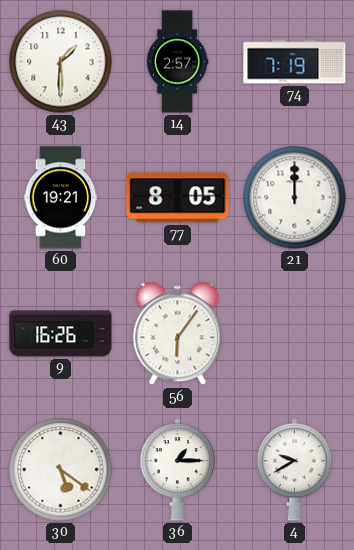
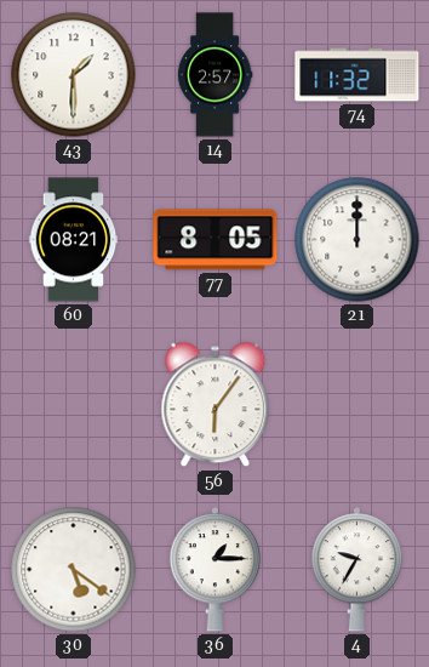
74: 7:19 -> 11:32 (358, 75)
60: 19:21 -> 08:21 (74, 240)
9: 16:26 -> none (61, 334)
4: 9:40 -> 9:35 (358, 570)
